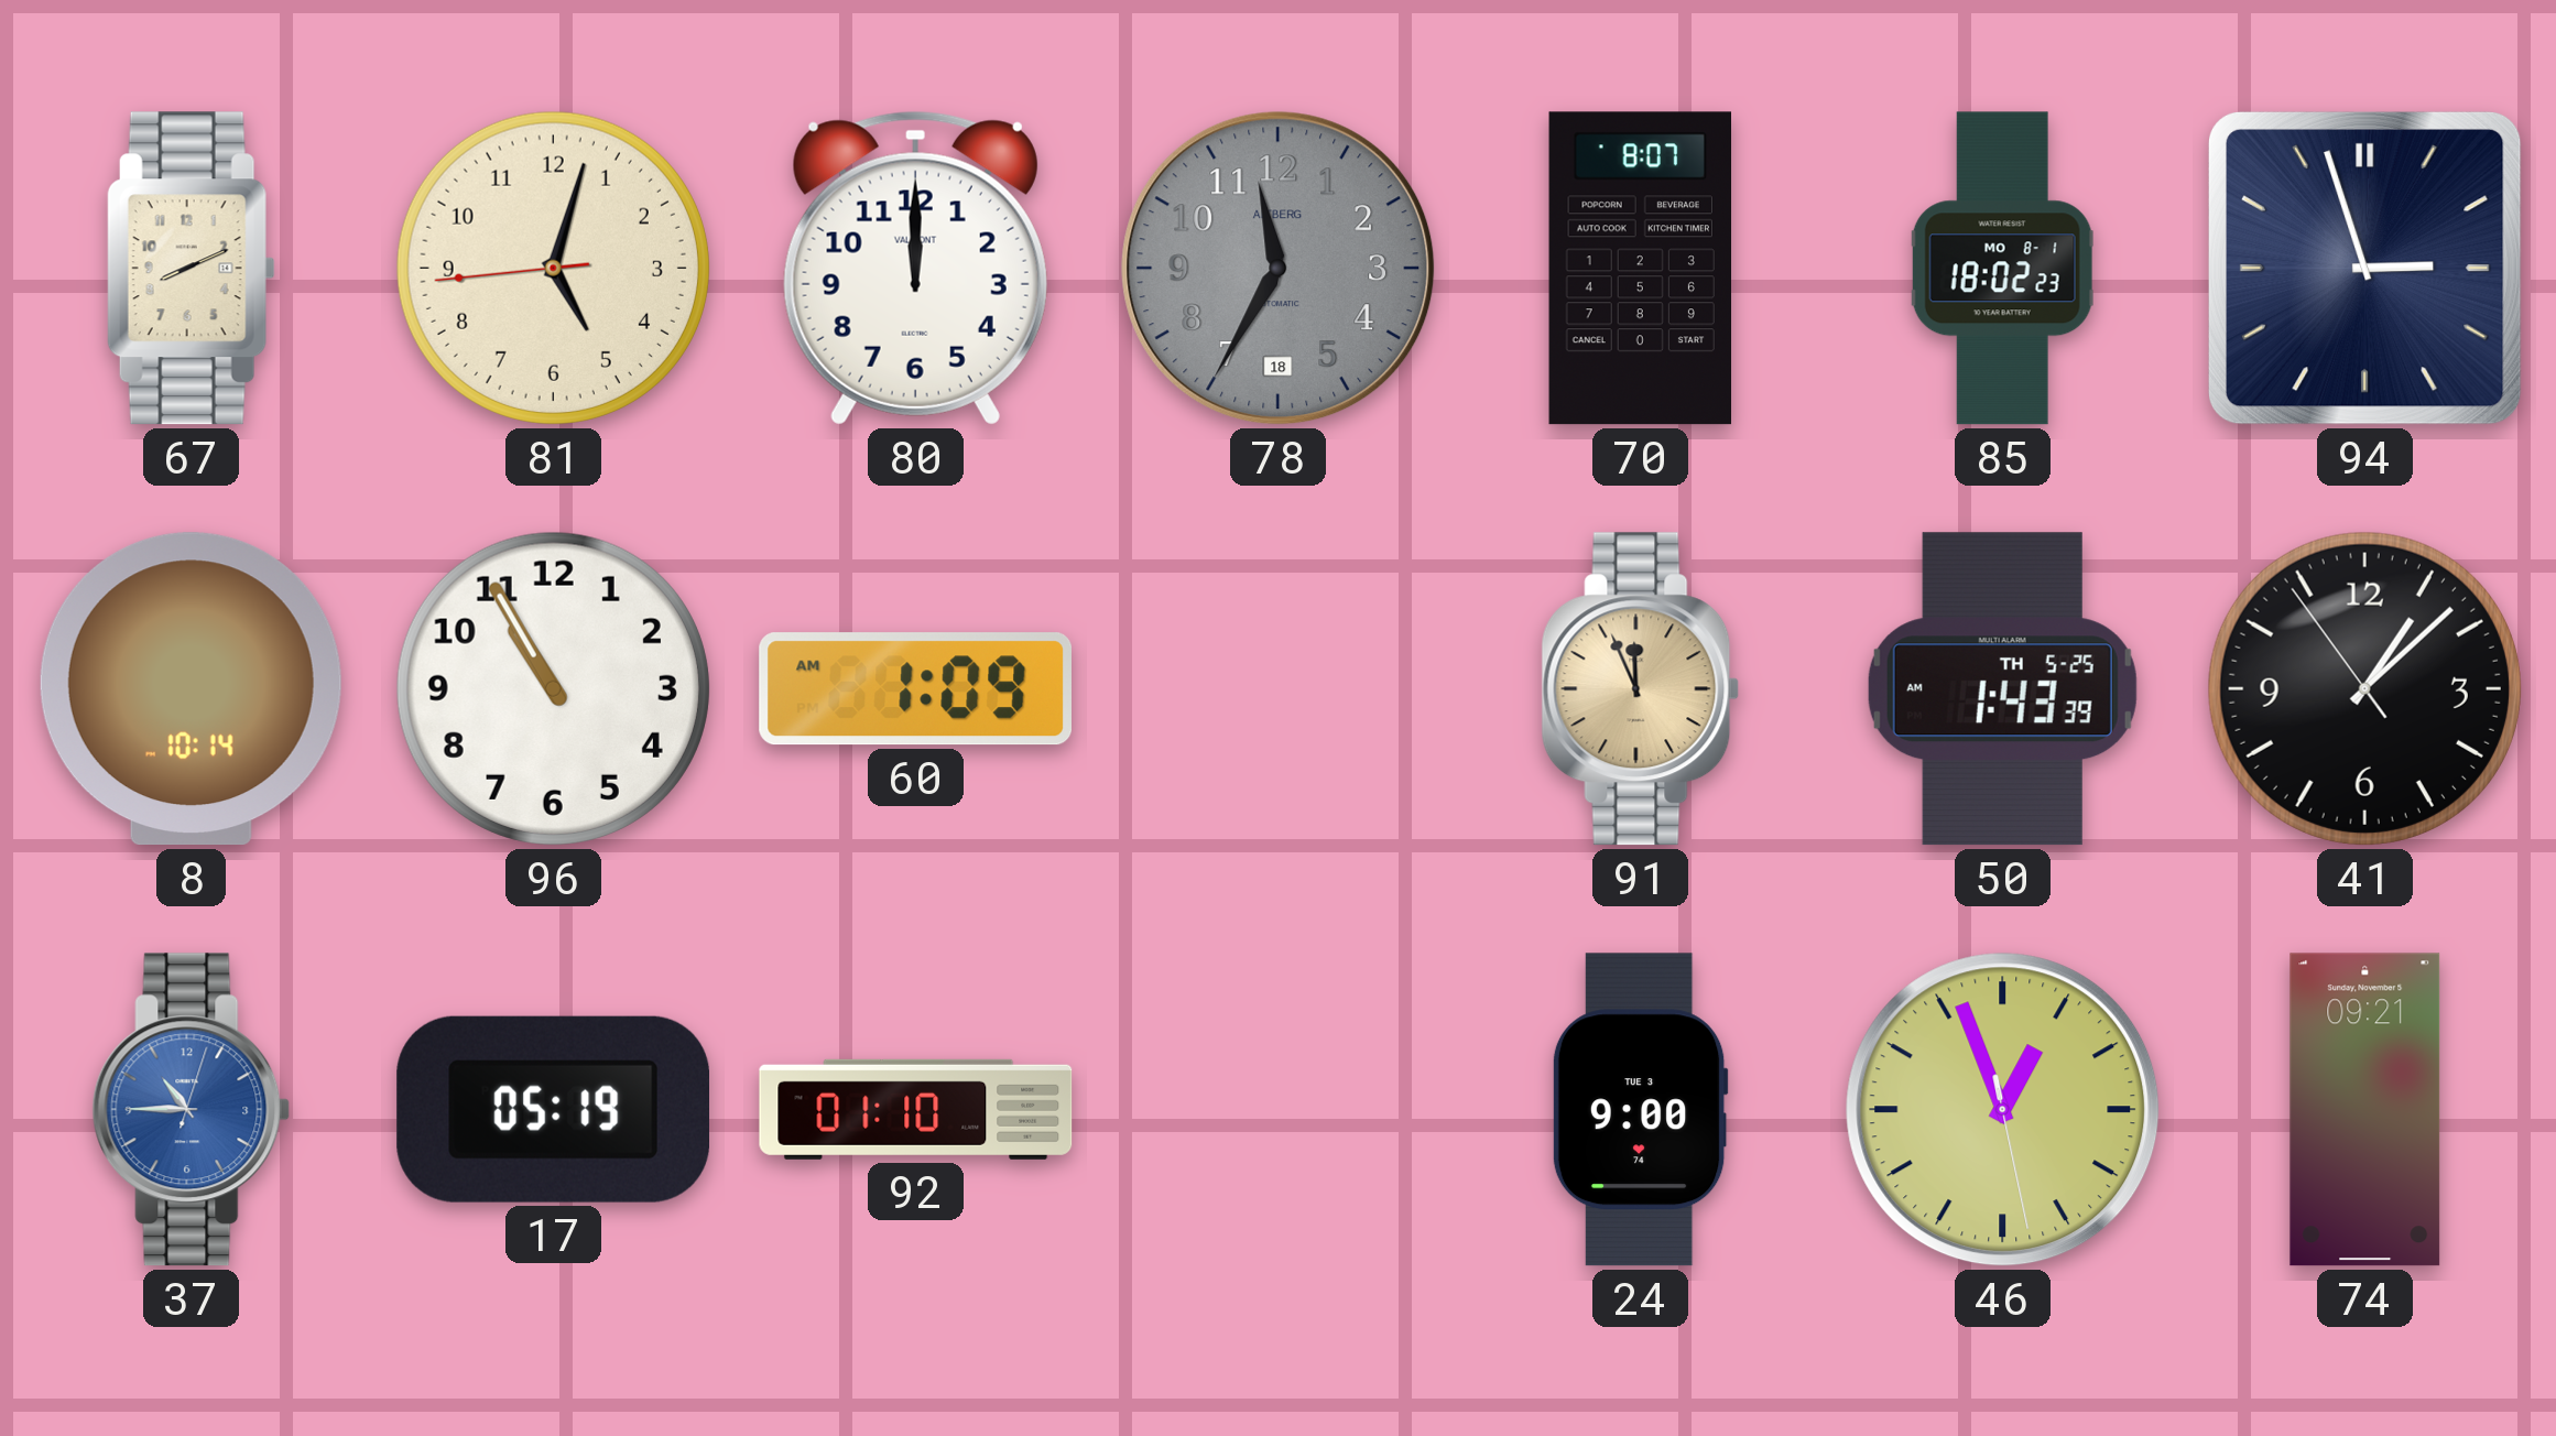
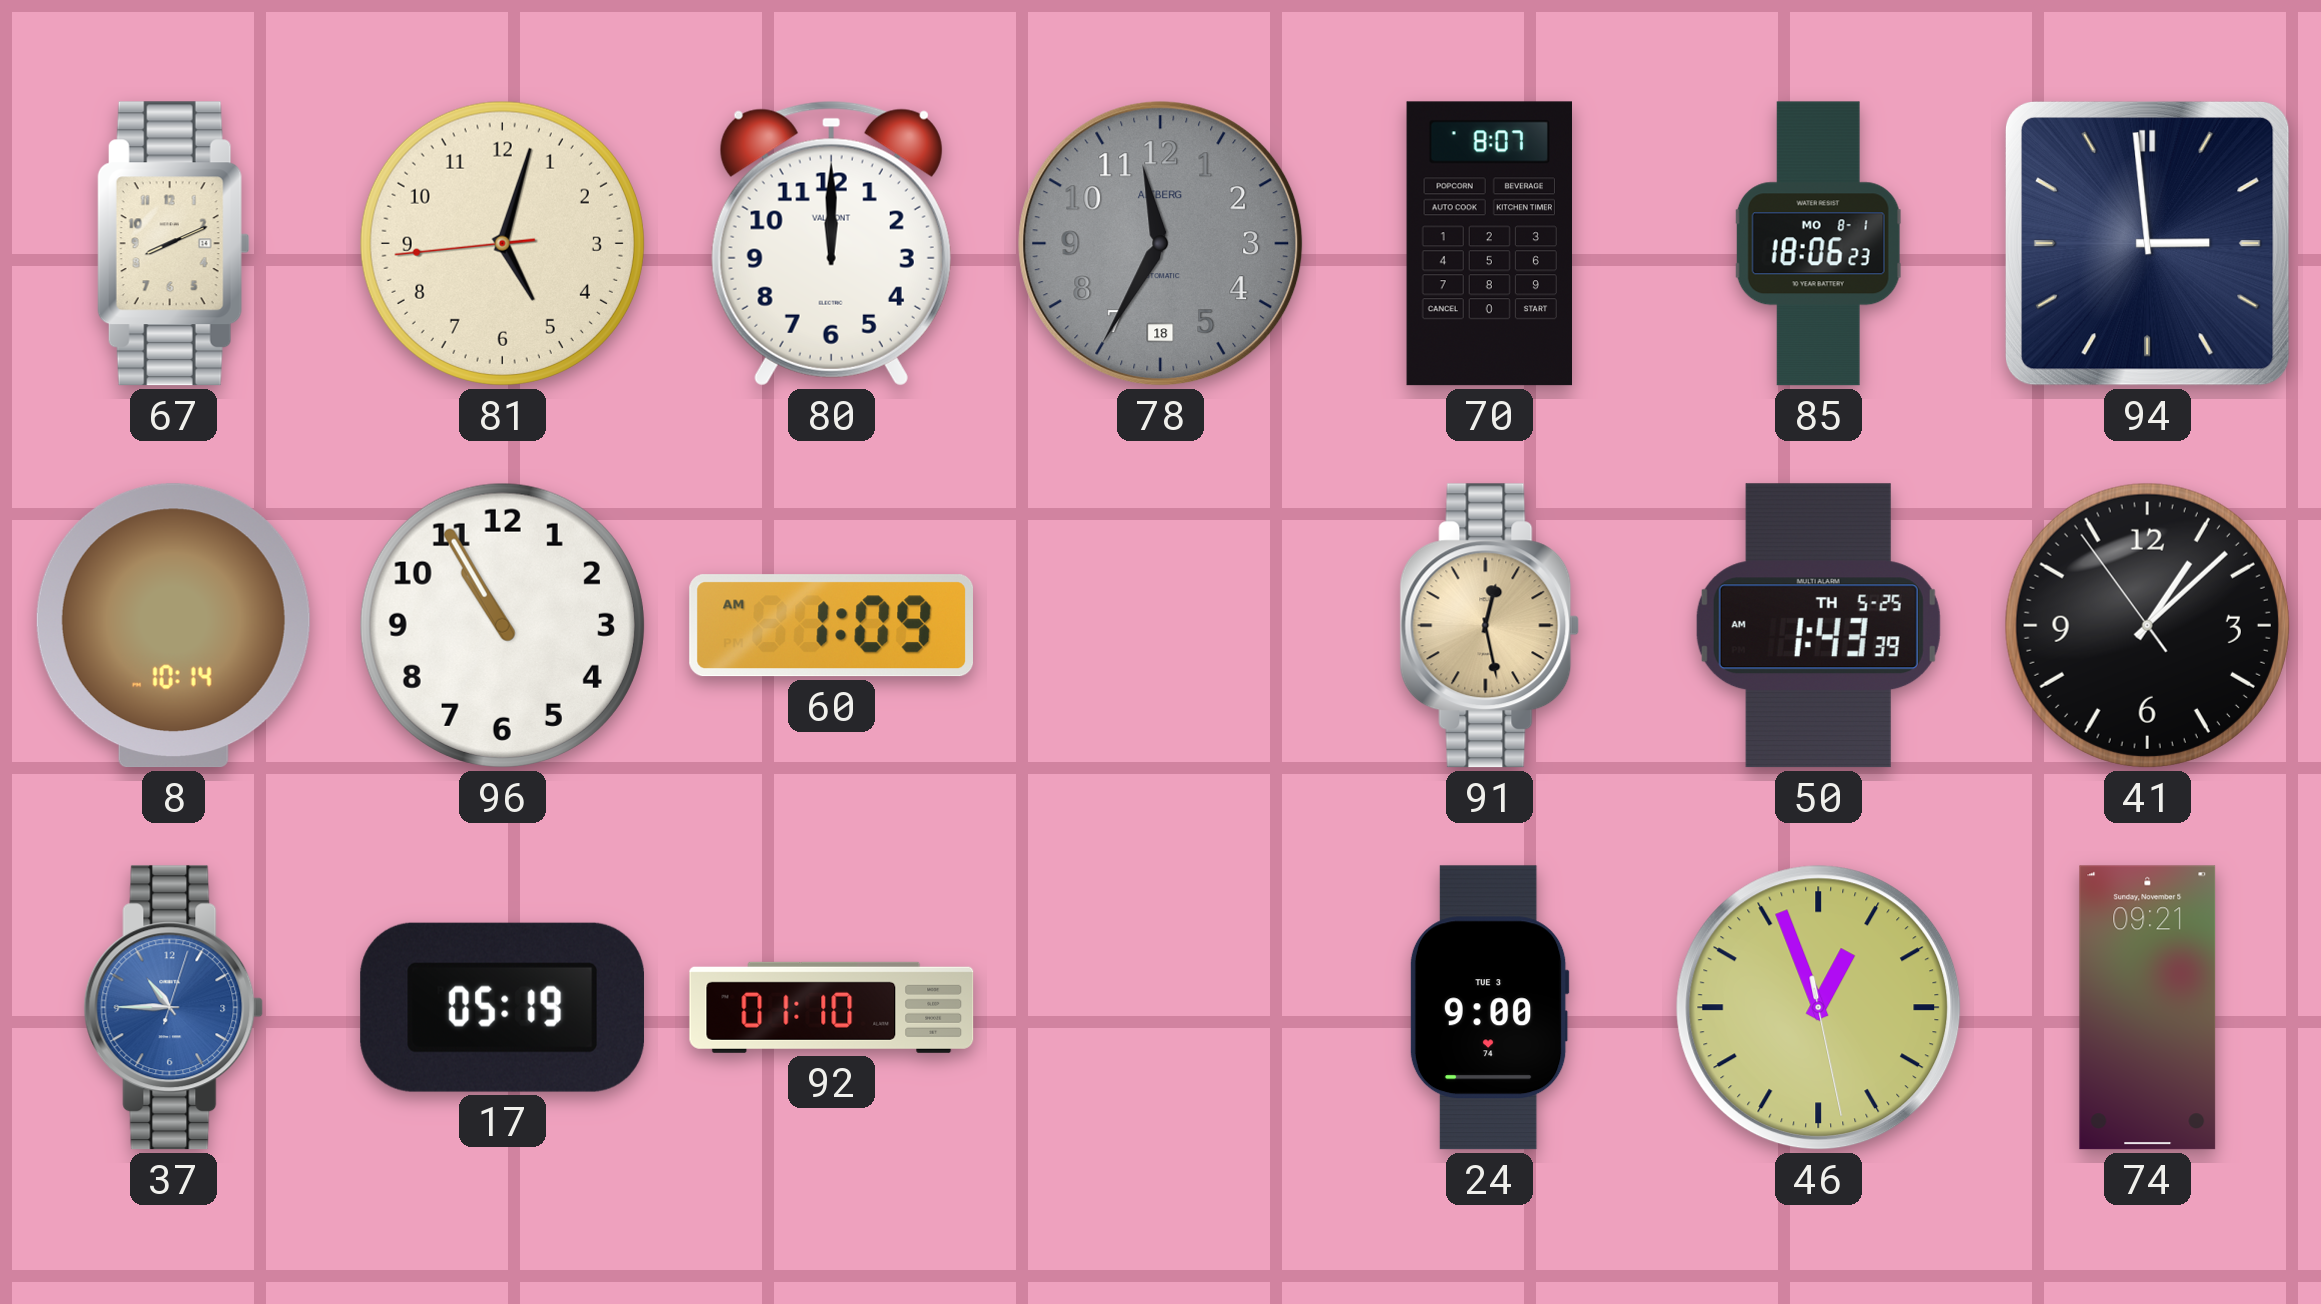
85: 18:02 -> 18:06 (1819, 244)
94: 2:57 -> 2:59 (2147, 243)
91: 11:56 -> 12:28 (1490, 626)
